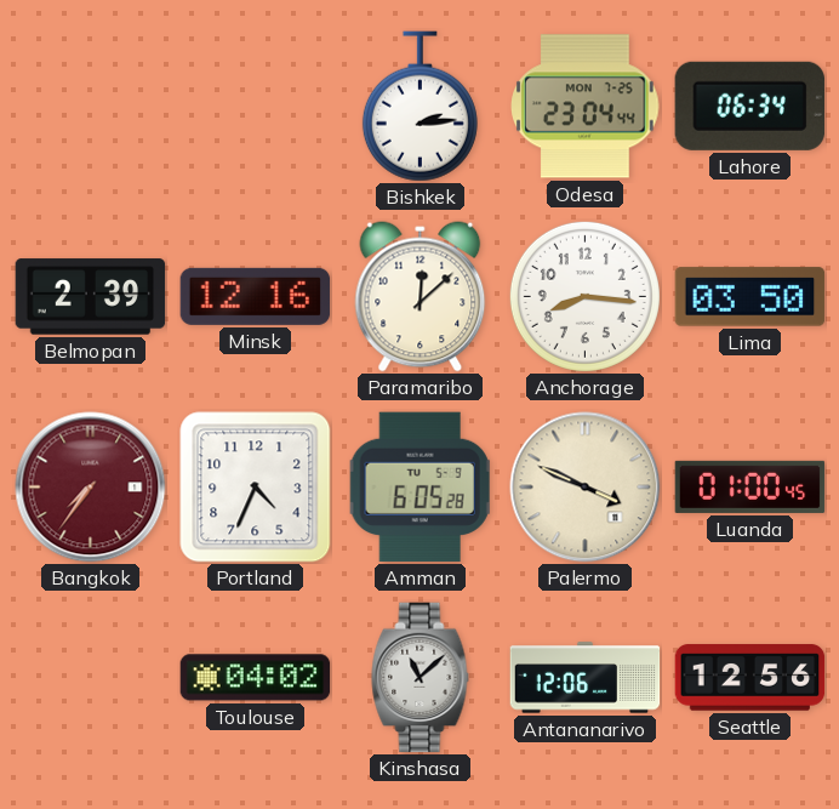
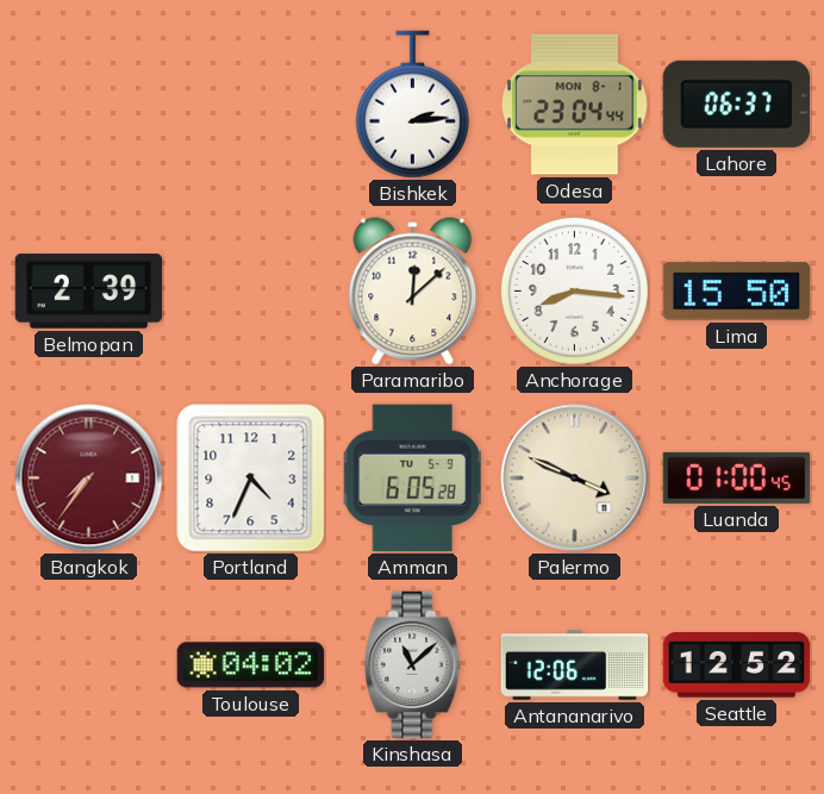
Odesa date: MON 7-25 -> MON 8-1 (575, 105)
Lahore: 06:34 -> 06:37 (736, 104)
Minsk: 12:16 -> none (256, 296)
Lima: 03:50 -> 15:50 (737, 292)
Seattle: 12:56 -> 12:52 (737, 665)
